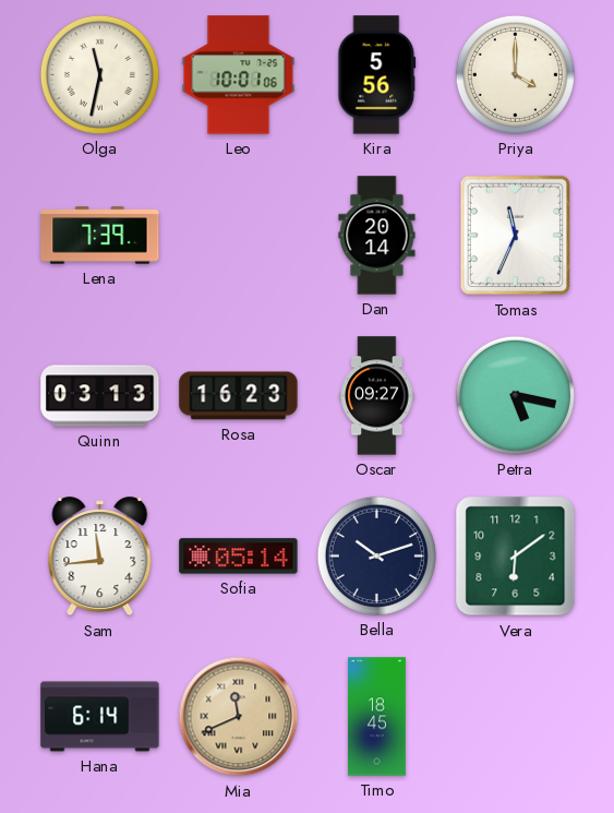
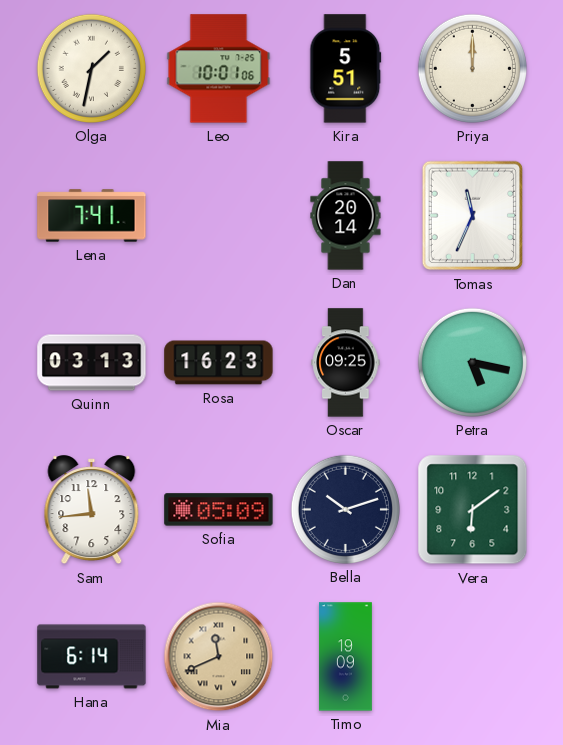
Olga: 11:32 -> 1:32 (91, 68)
Kira: 5:56 -> 5:51 (346, 69)
Priya: 4:00 -> 12:00 (472, 68)
Lena: 7:39 -> 7:41 (92, 216)
Oscar: 09:27 -> 09:25 (346, 363)
Sofia: 05:14 -> 05:09 (219, 510)
Timo: 18:45 -> 19:09 (345, 657)
